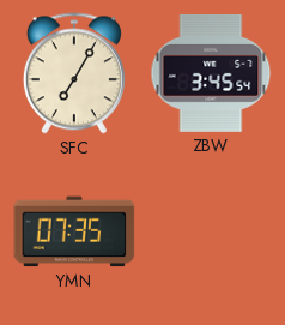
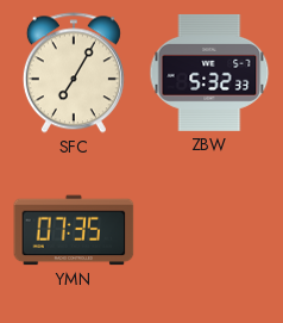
ZBW: 3:45 -> 5:32 (209, 73)
